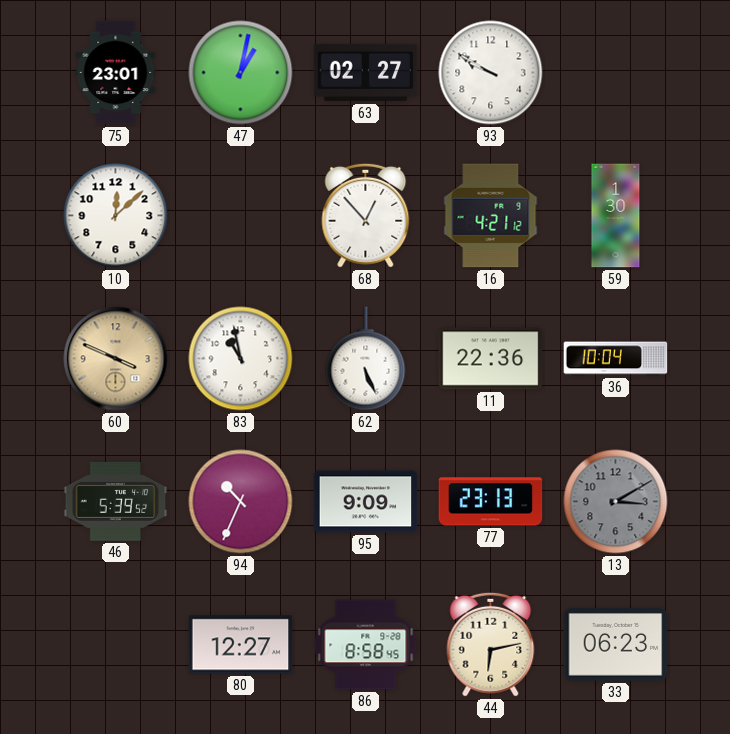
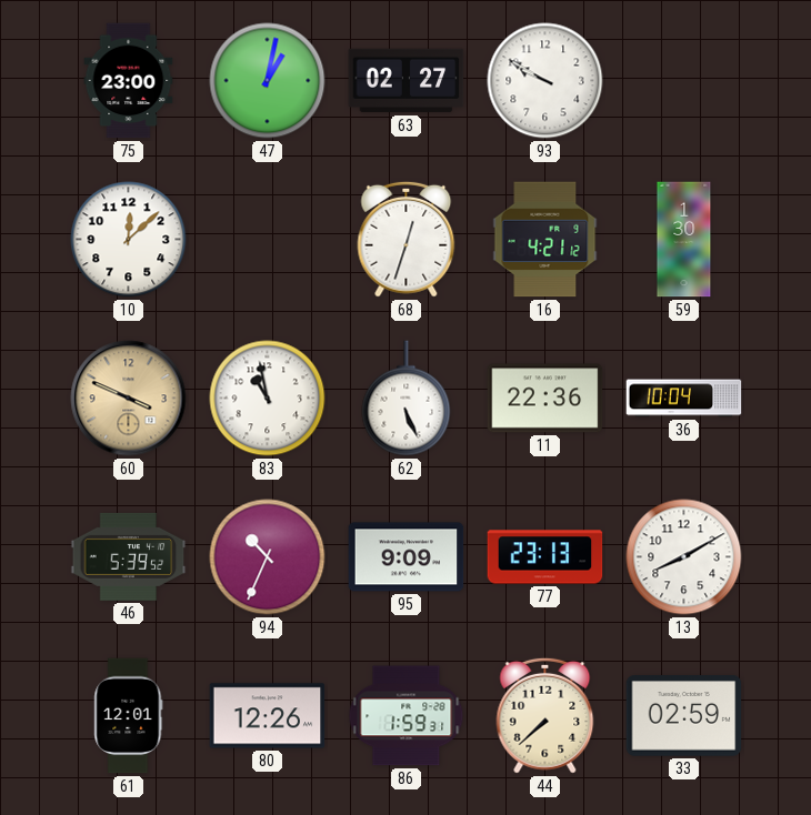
75: 23:01 -> 23:00 (129, 81)
68: 12:53 -> 12:33 (407, 239)
13: 3:10 -> 8:10 (684, 557)
13 dial: grey -> white (684, 557)
61: none -> 12:01 (129, 716)
80: 12:27 -> 12:26 (268, 716)
86: 8:58 -> 1:59 (407, 716)
44: 6:13 -> 7:38 (545, 715)
33: 06:23 -> 02:59 (684, 716)
